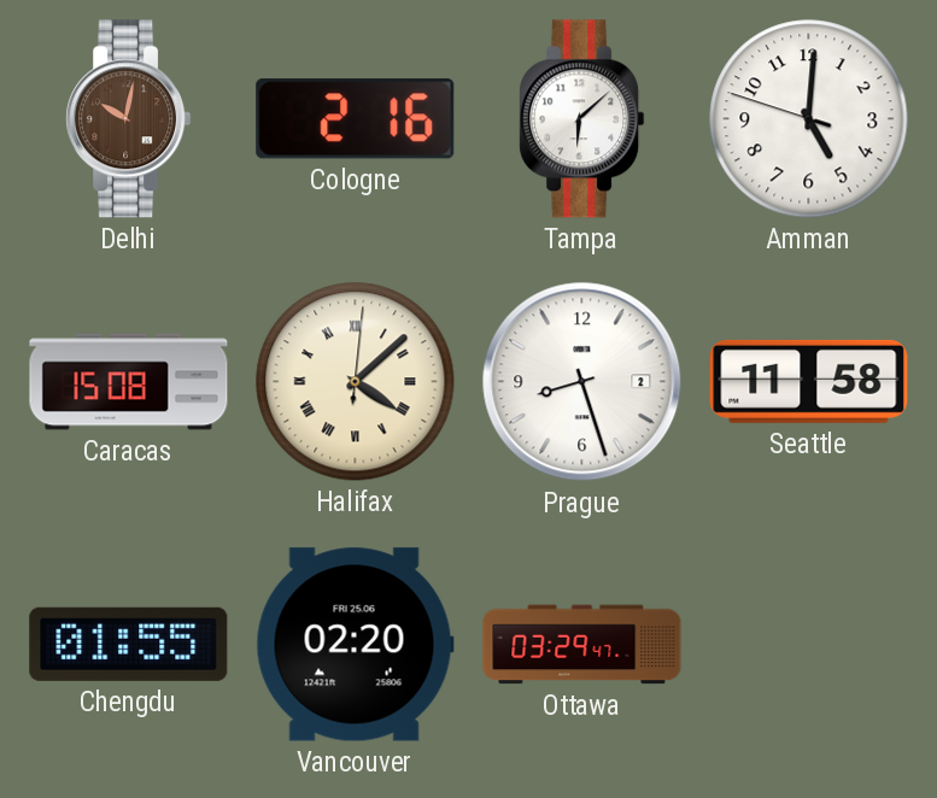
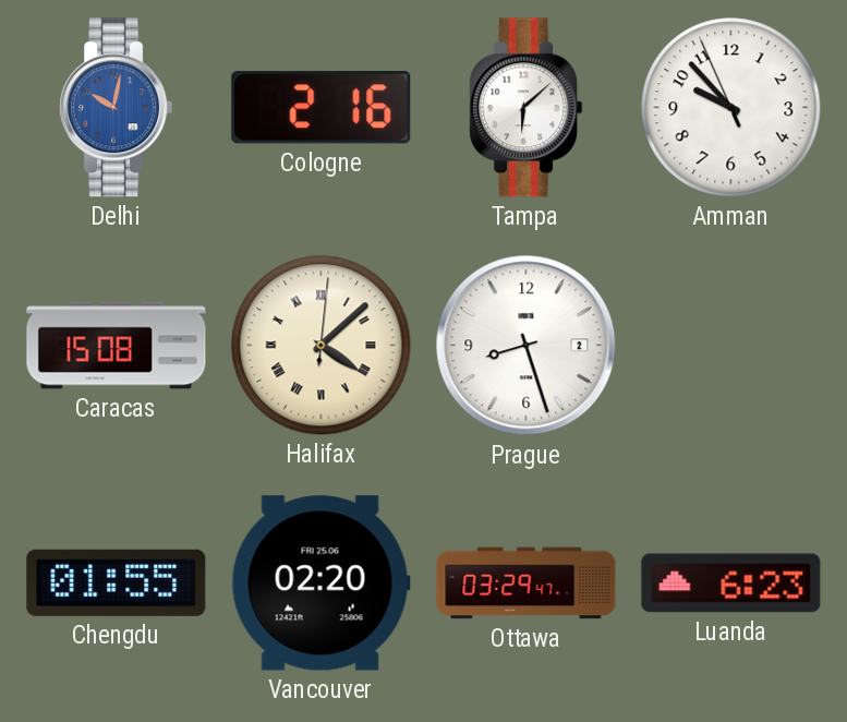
Delhi dial: brown -> blue (117, 108)
Amman: 5:00 -> 9:52 (731, 108)
Seattle: 11:58 -> none (809, 381)
Luanda: none -> 6:23 (731, 583)
